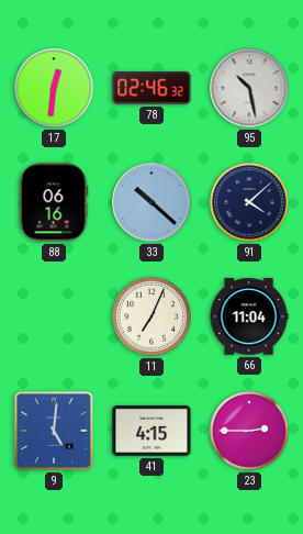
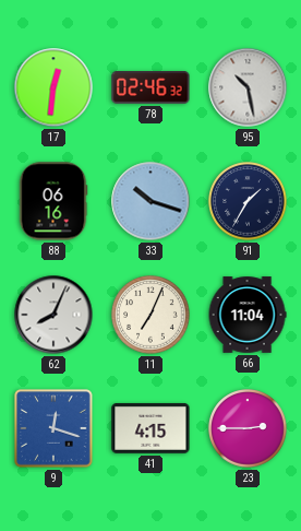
33: 10:22 -> 10:18 (150, 201)
91: 4:08 -> 1:35 (248, 201)
62: none -> 8:04 (53, 315)
9: 5:01 -> 12:18 (53, 428)
